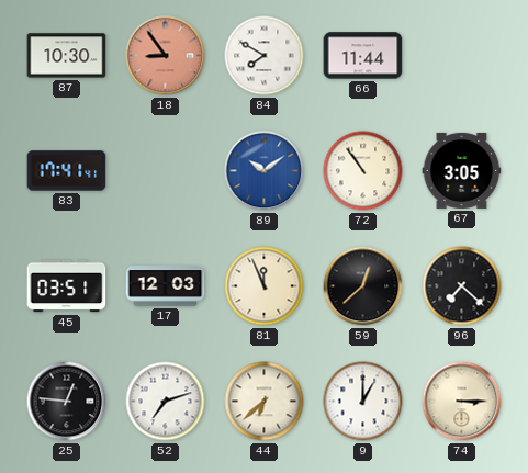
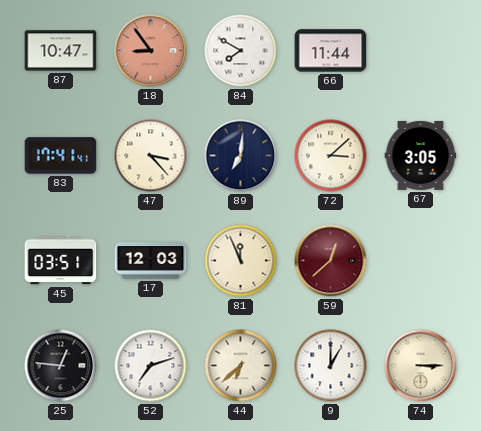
87: 10:30 -> 10:47 (61, 51)
47: none -> 3:23 (151, 156)
89: 10:09 -> 7:01 (241, 156)
89 dial: blue -> navy (241, 156)
72: 10:54 -> 3:08 (331, 156)
59 dial: black -> burgundy (331, 261)
96: 7:22 -> none (462, 286)
